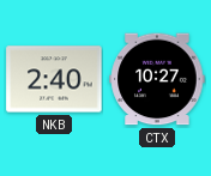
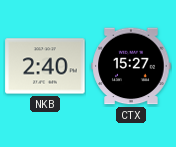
CTX: 10:27 -> 15:27 (131, 66)
